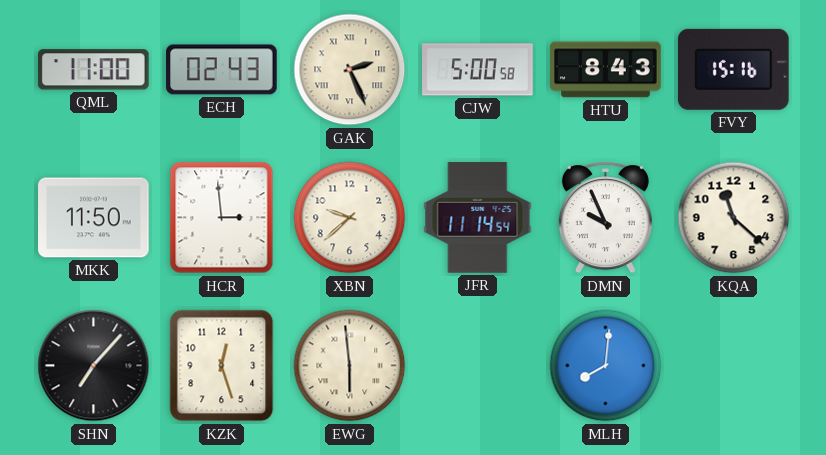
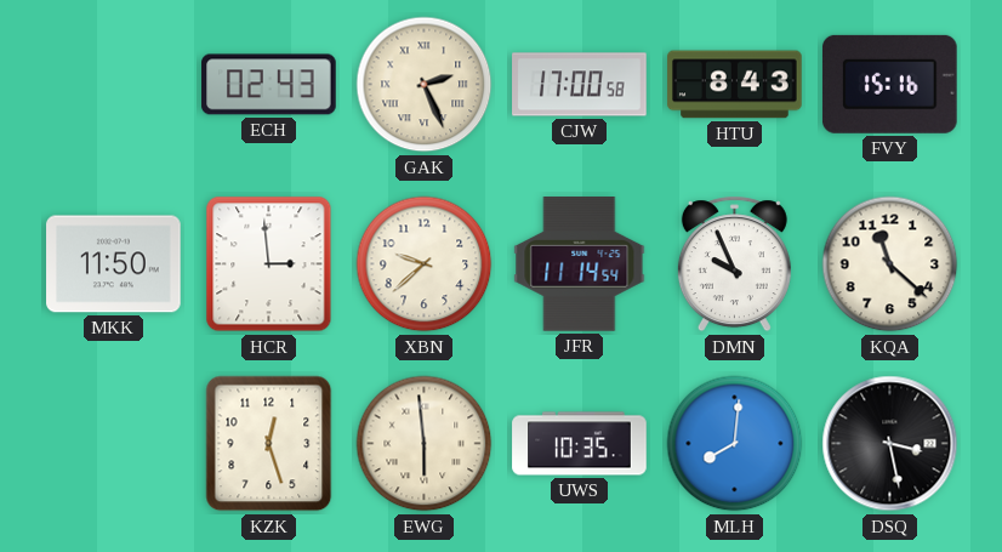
QML: 11:00 -> none (93, 70)
CJW: 5:00 -> 17:00 (580, 85)
SHN: 7:07 -> none (94, 366)
UWS: none -> 10:35 (580, 444)
DSQ: none -> 3:28 (890, 444)
